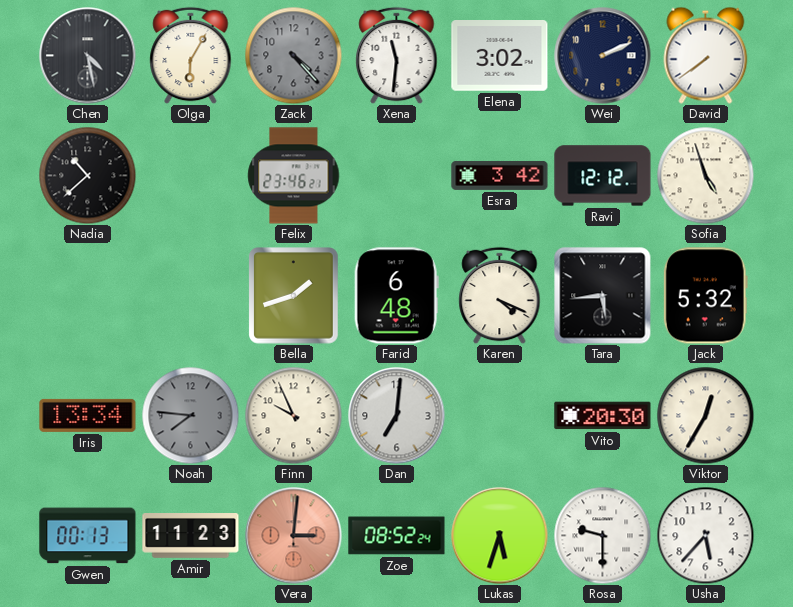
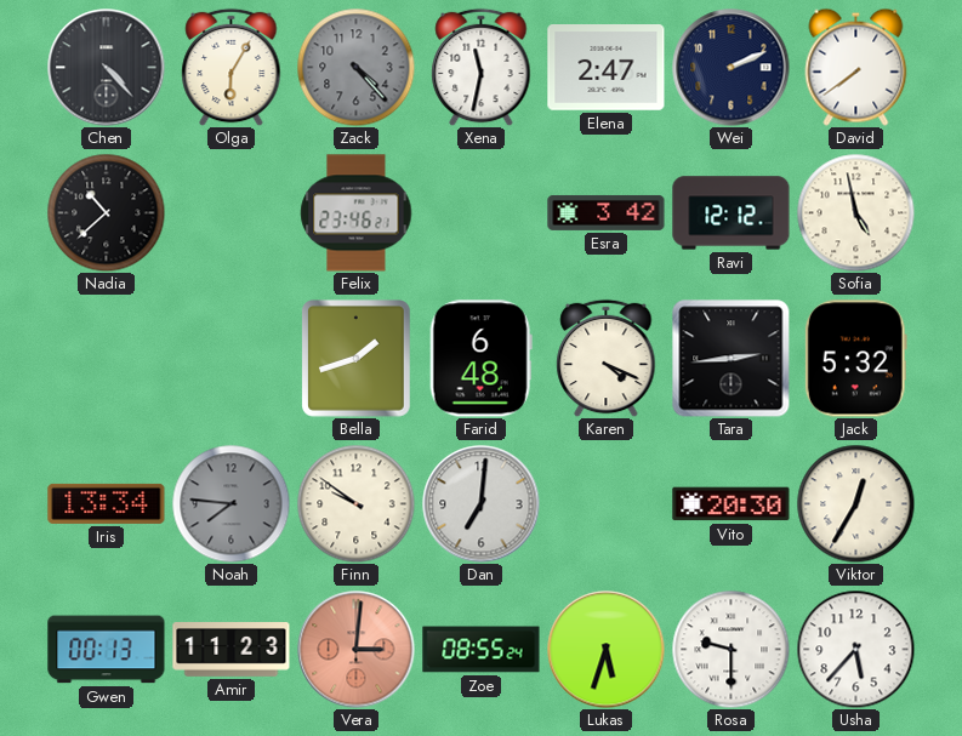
Chen: 4:28 -> 4:23 (107, 68)
Xena: 11:31 -> 11:32 (482, 67)
Elena: 3:02 -> 2:47 (607, 68)
Sofia: 4:57 -> 4:58 (855, 212)
Tara: 5:44 -> 2:44 (732, 359)
Finn: 9:56 -> 9:51 (355, 503)
Zoe: 08:52 -> 08:55 (482, 650)
